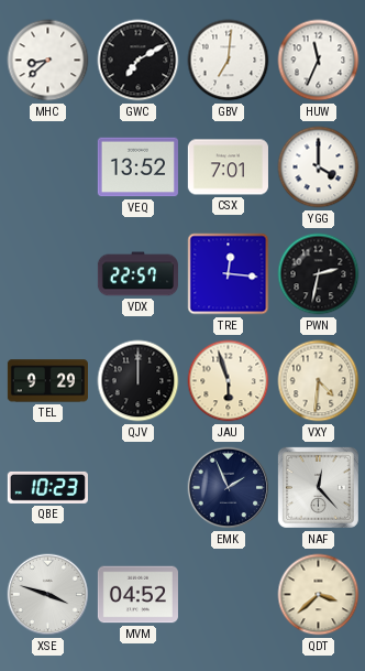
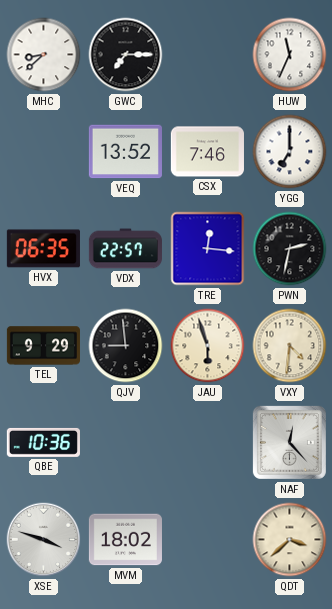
GWC: 7:10 -> 7:15 (126, 55)
GBV: 7:01 -> none (229, 61)
CSX: 7:01 -> 7:46 (207, 152)
YGG: 4:00 -> 7:00 (290, 152)
HVX: none -> 06:35 (43, 249)
QJV: 12:00 -> 8:59 (126, 346)
QBE: 10:23 -> 10:36 (43, 442)
EMK: 1:56 -> none (229, 488)
MVM: 04:52 -> 18:02 (125, 540)
